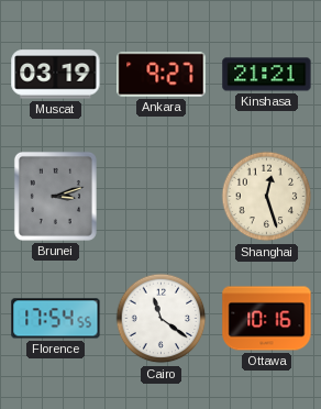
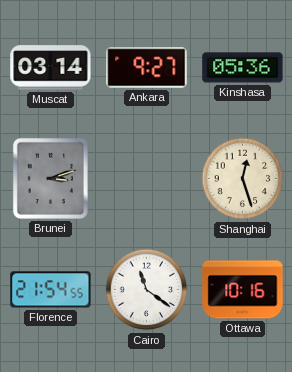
Muscat: 03:19 -> 03:14 (51, 68)
Kinshasa: 21:21 -> 05:36 (243, 68)
Florence: 17:54 -> 21:54 (51, 290)
